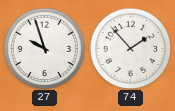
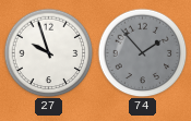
74 dial: white -> grey (142, 52)
